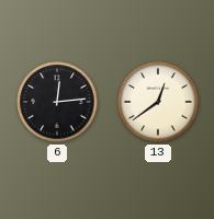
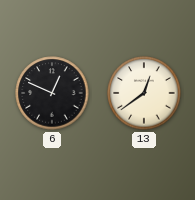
6: 12:14 -> 12:49 (52, 93)
